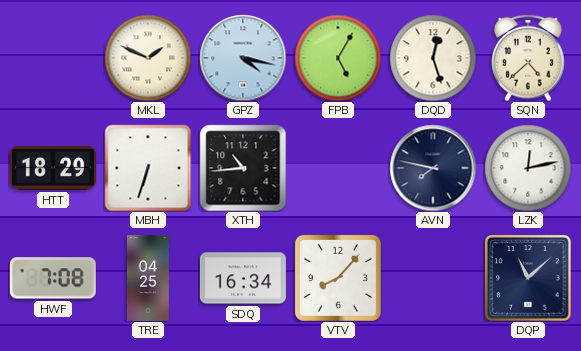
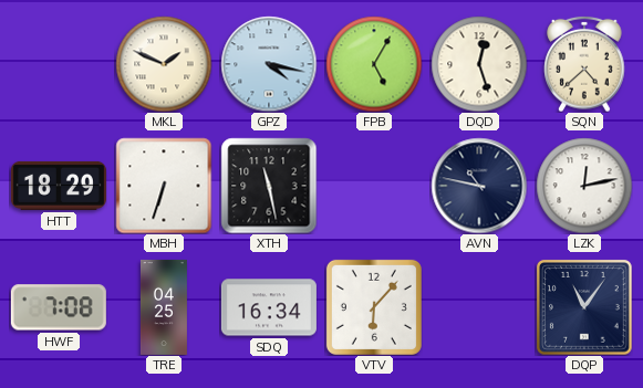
XTH: 10:44 -> 11:28 (269, 186)
AVN: 7:47 -> 10:47 (479, 186)
VTV: 8:07 -> 6:07 (374, 307)
DQP: 11:08 -> 11:06 (584, 307)
